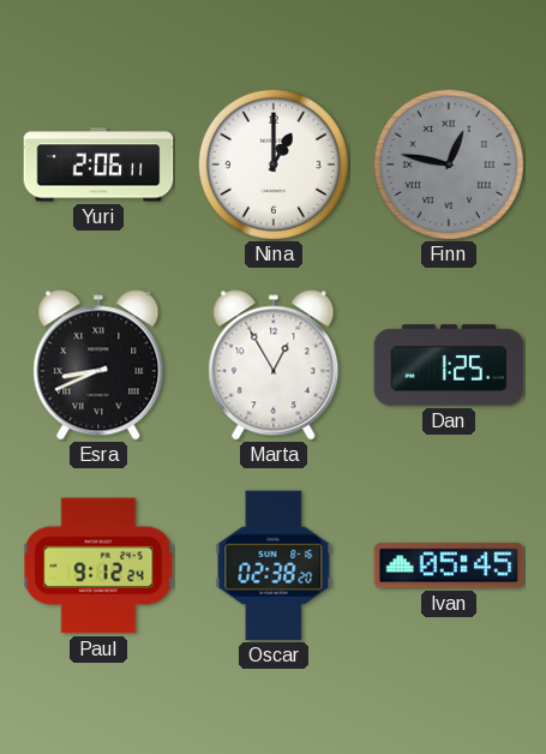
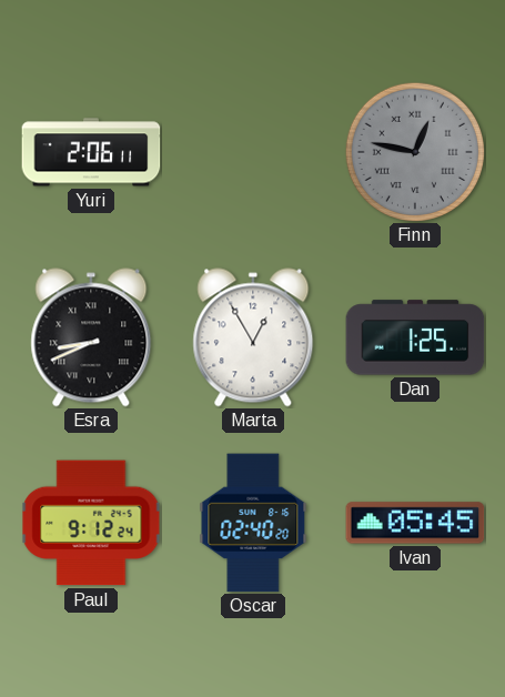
Nina: 1:00 -> none (272, 163)
Oscar: 02:38 -> 02:40 (253, 523)
